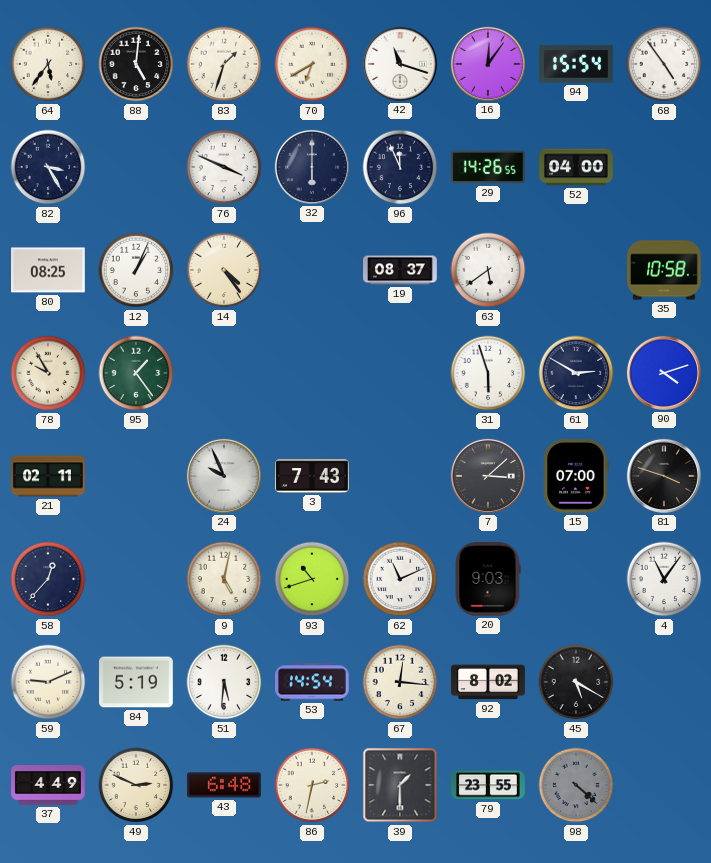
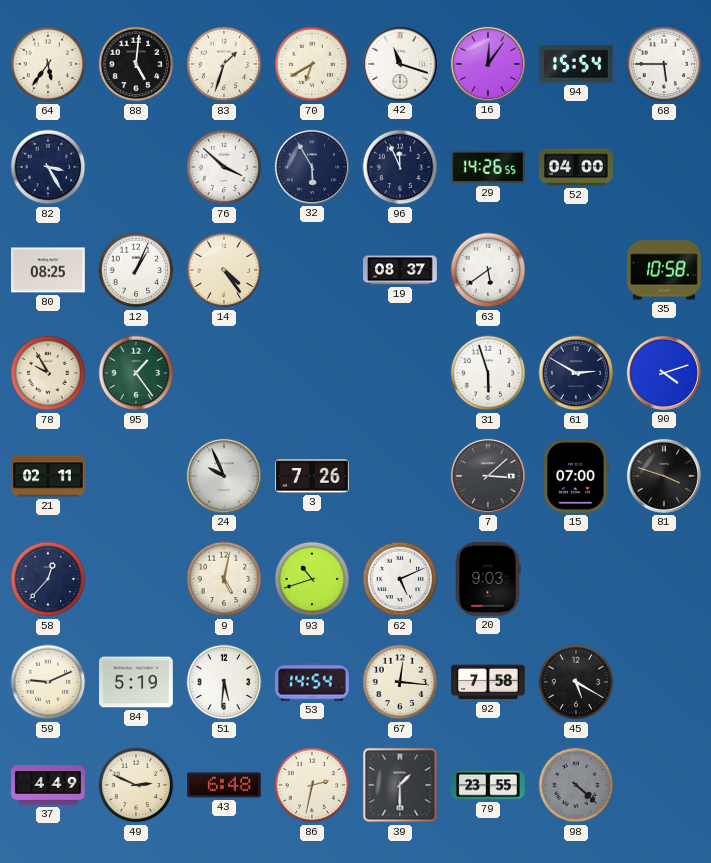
68: 4:54 -> 5:45 (664, 64)
76: 3:49 -> 3:52 (224, 167)
32: 6:00 -> 5:55 (312, 167)
3: 7:43 -> 7:26 (312, 476)
62: 11:11 -> 5:11 (400, 579)
4: 11:06 -> none (664, 579)
92: 8:02 -> 7:58 (488, 682)
